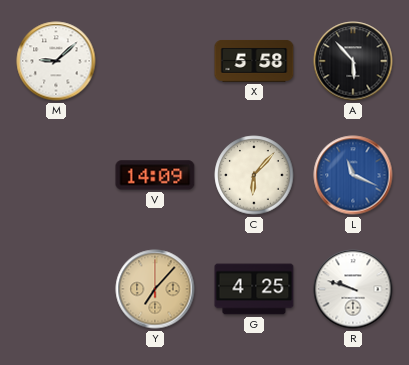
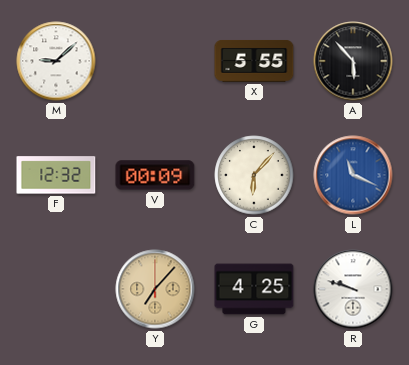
X: 5:58 -> 5:55 (254, 61)
F: none -> 12:32 (56, 175)
V: 14:09 -> 00:09 (155, 175)
